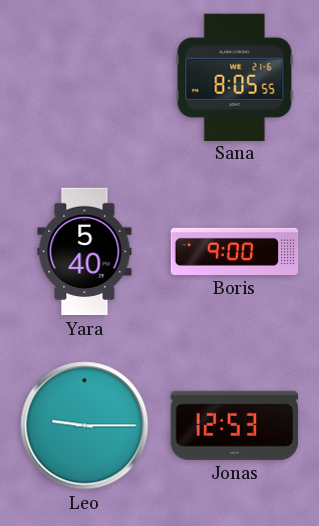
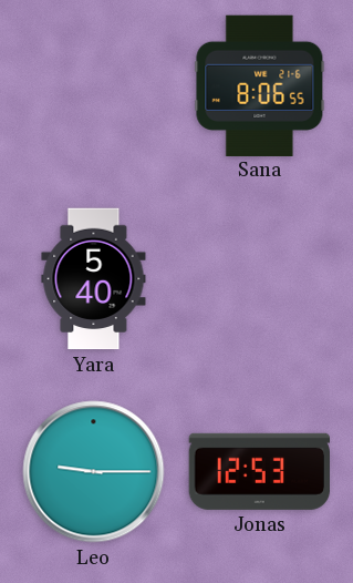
Sana: 8:05 -> 8:06 (260, 85)
Boris: 9:00 -> none (235, 251)
